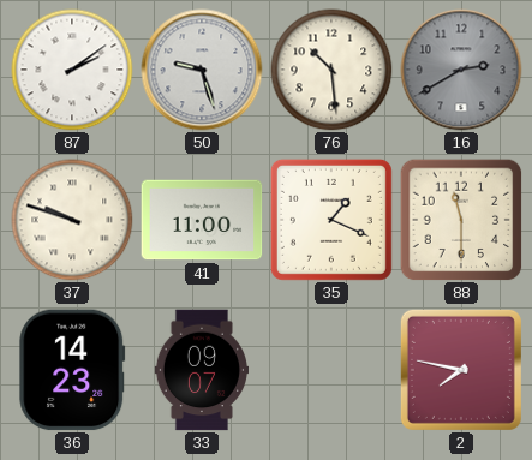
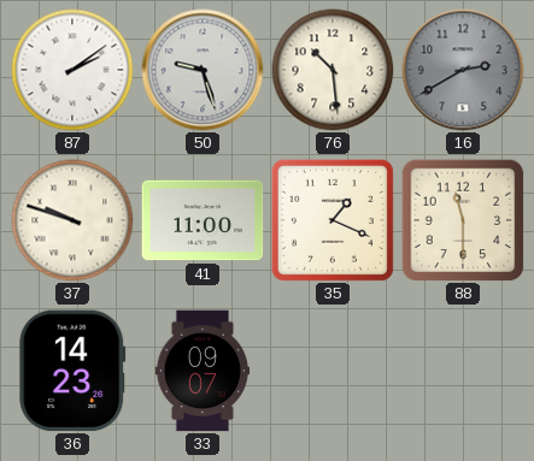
2: 7:47 -> none (461, 370)
